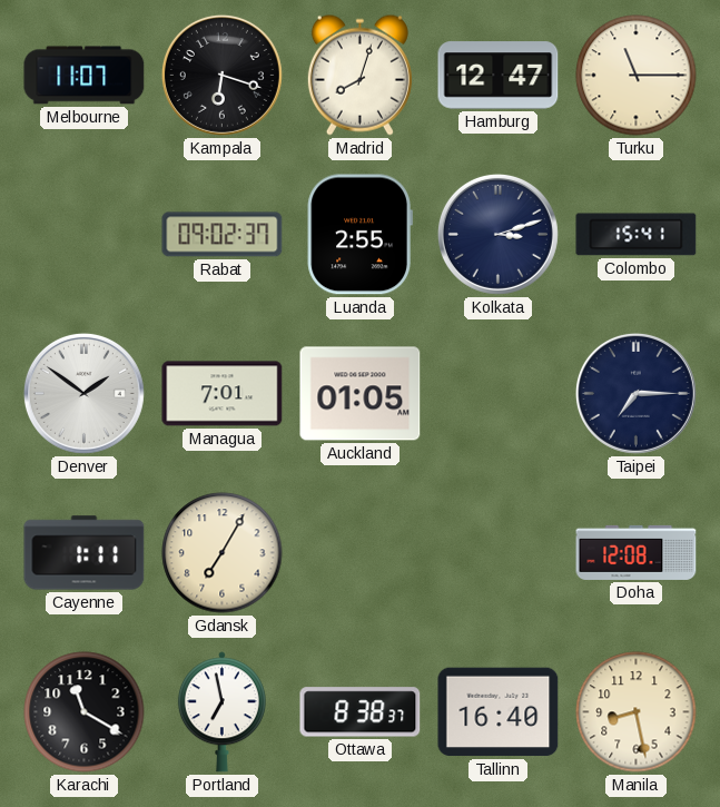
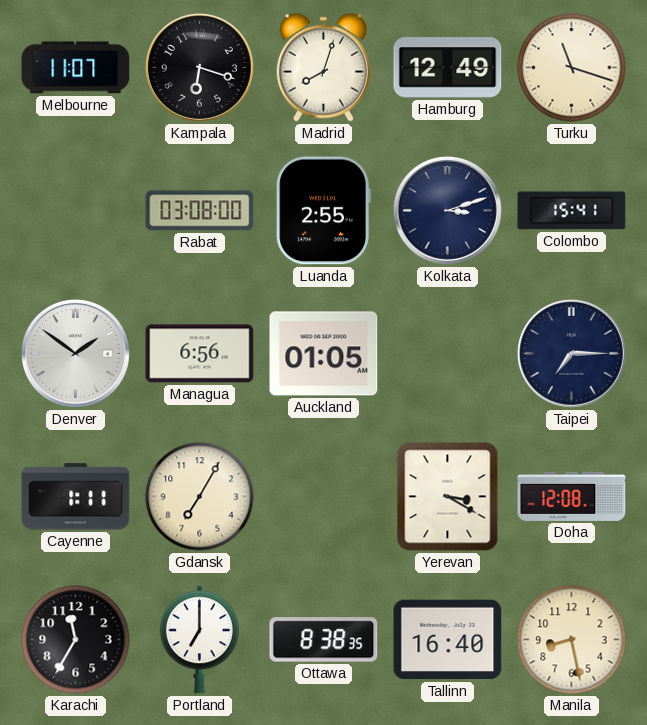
Hamburg: 12:47 -> 12:49 (448, 68)
Turku: 11:15 -> 11:18 (572, 68)
Rabat: 09:02 -> 03:08 (200, 211)
Managua: 7:01 -> 6:56 (200, 354)
Yerevan: none -> 3:20 (448, 497)
Karachi: 11:20 -> 11:35 (76, 640)
Portland: 6:58 -> 7:00 (199, 640)
Ottawa: 8:38:37 -> 8:38:35 (324, 640)
